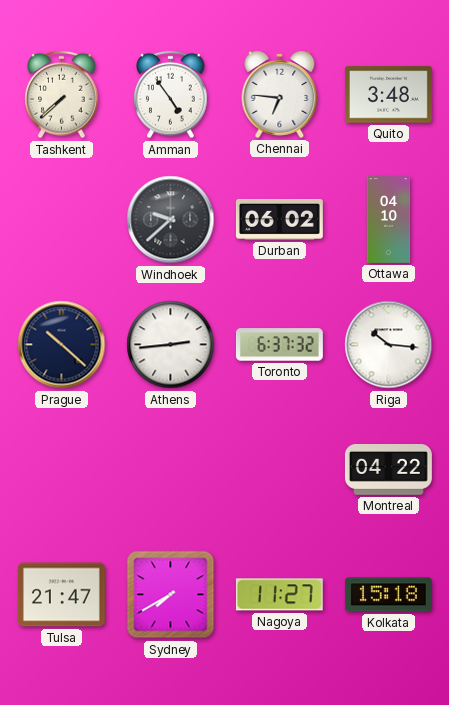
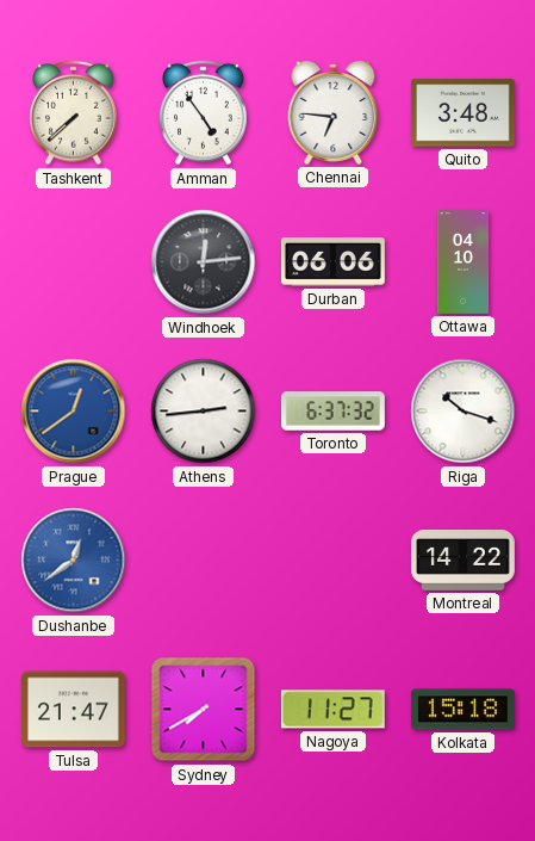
Windhoek: 9:38 -> 12:14 (204, 262)
Durban: 06:02 -> 06:06 (332, 261)
Prague: 10:22 -> 12:39 (74, 412)
Prague dial: navy -> blue (74, 412)
Riga: 10:16 -> 10:18 (464, 412)
Dushanbe: none -> 12:39 (74, 561)
Montreal: 04:22 -> 14:22 (462, 561)
